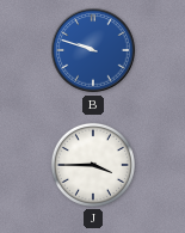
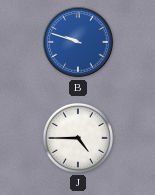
J: 3:45 -> 4:45 (78, 138)
